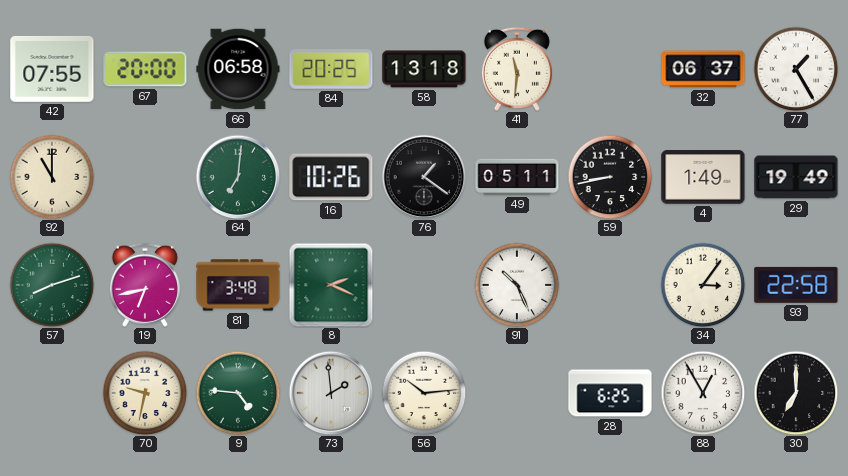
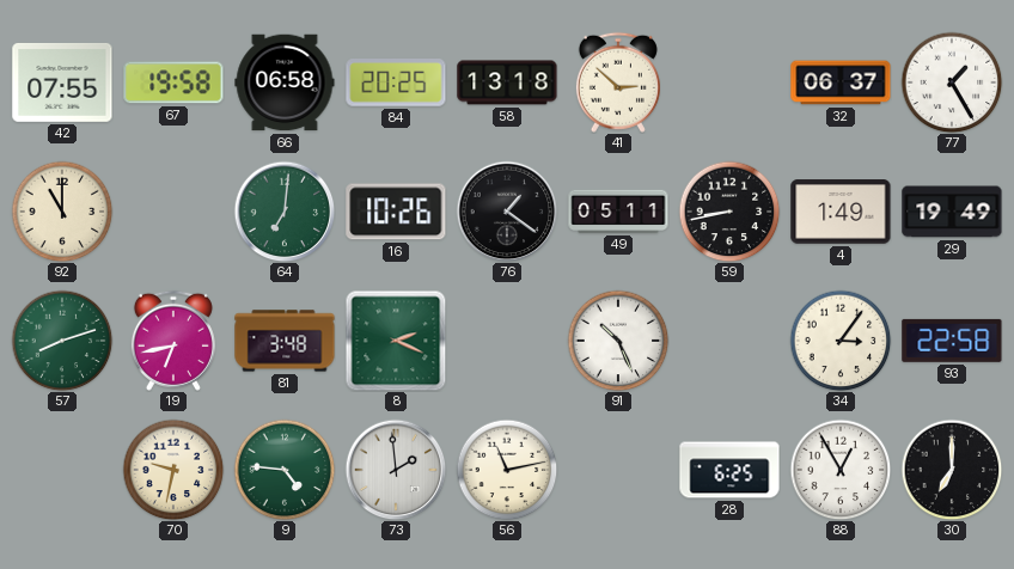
67: 20:00 -> 19:58 (173, 82)
41: 11:31 -> 2:52 (618, 82)
56: 10:14 -> 11:13 (507, 470)
